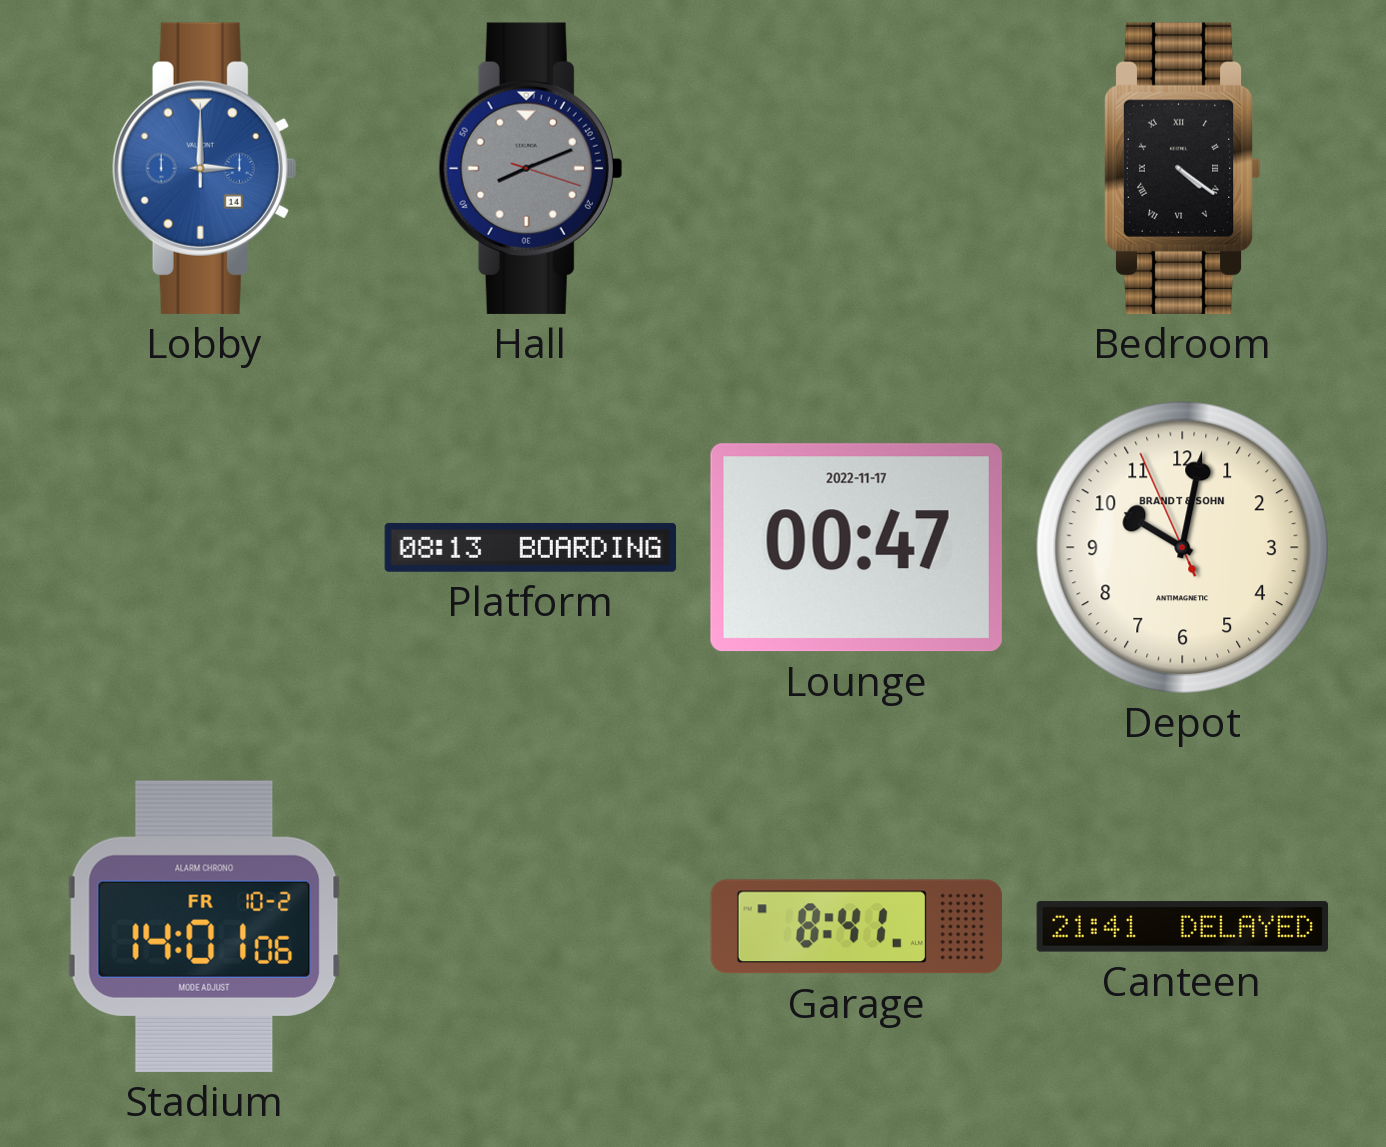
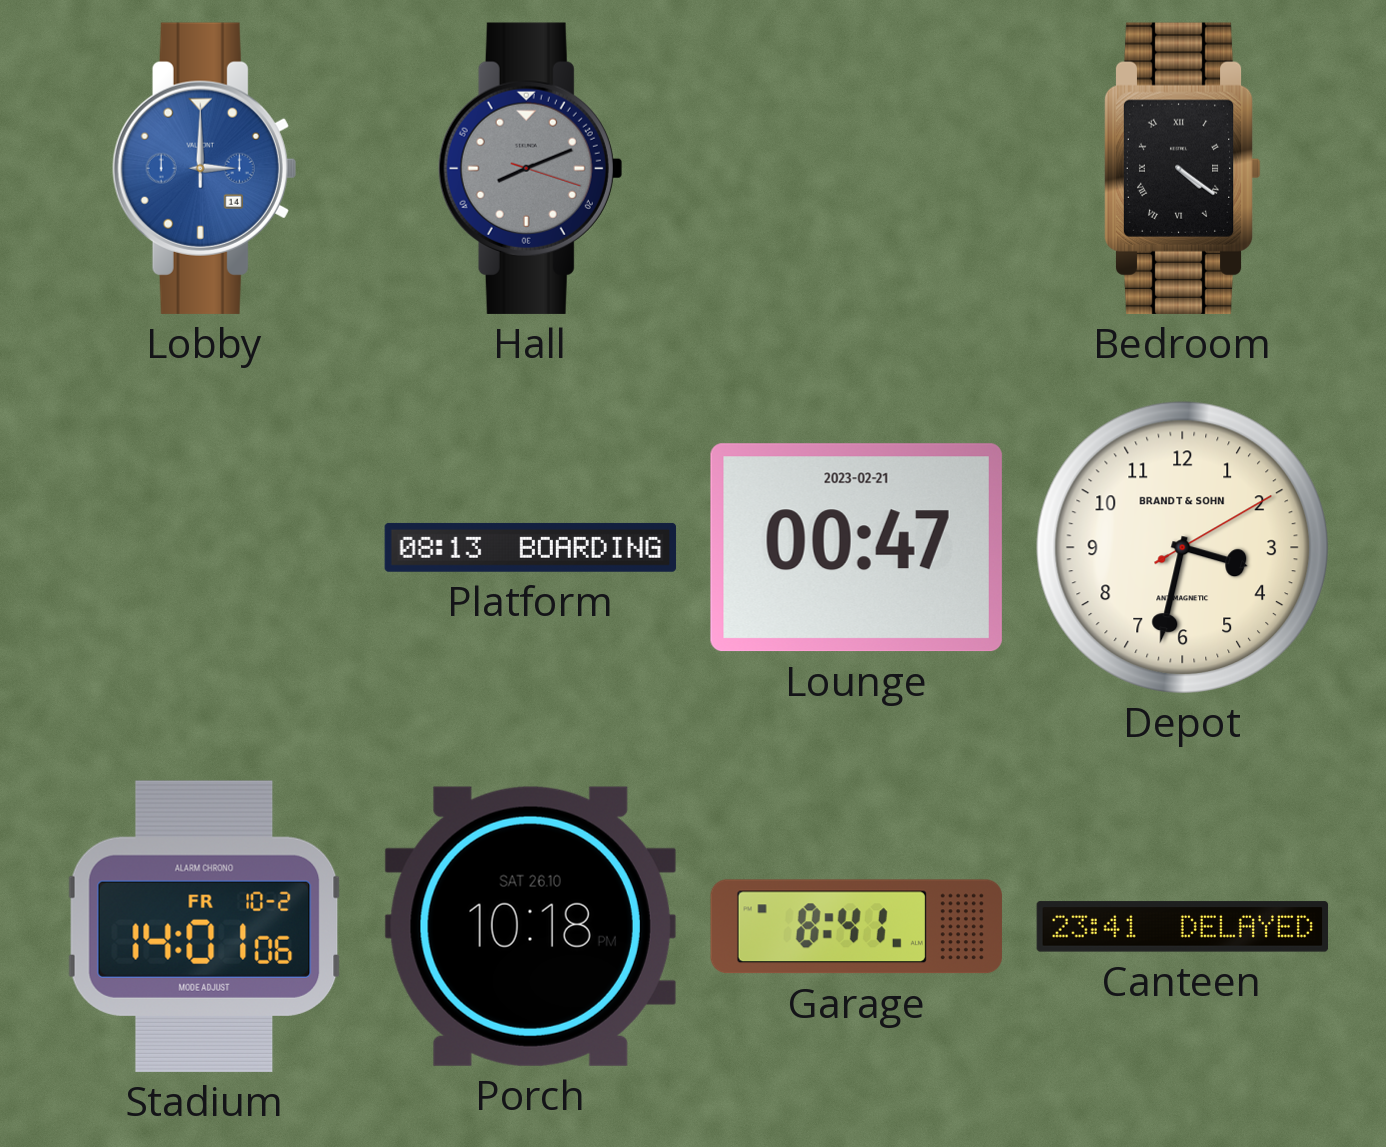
Lounge date: 2022-11-17 -> 2023-02-21 (856, 548)
Depot: 10:01 -> 3:32 (1182, 547)
Porch: none -> 10:18 (530, 926)
Canteen: 21:41 -> 23:41 (1183, 927)
